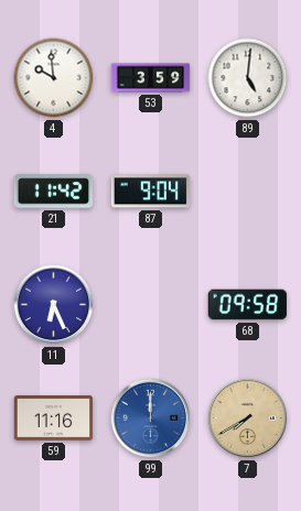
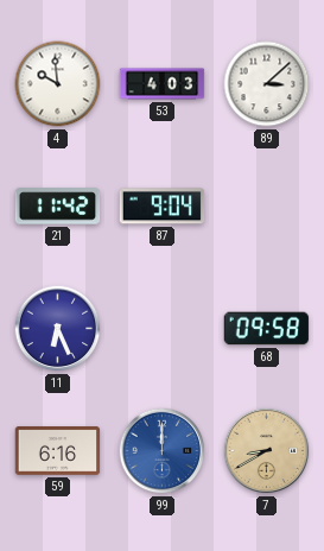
53: 3:59 -> 4:03 (163, 84)
89: 5:01 -> 3:08 (267, 84)
59: 11:16 -> 6:16 (58, 451)
7: 7:40 -> 8:40 (267, 451)
